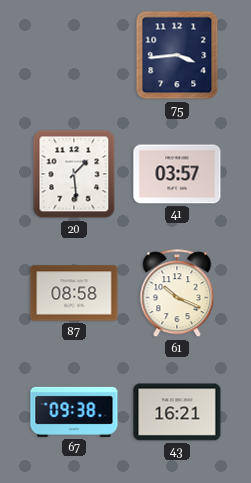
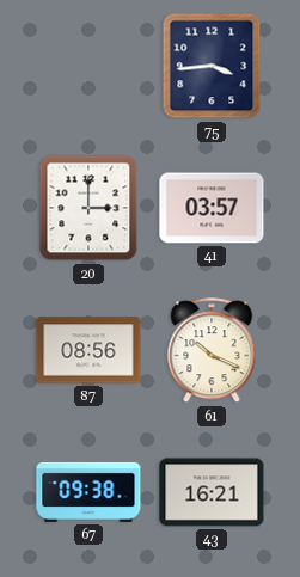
20: 1:29 -> 3:00 (88, 208)
87: 08:58 -> 08:56 (88, 350)
